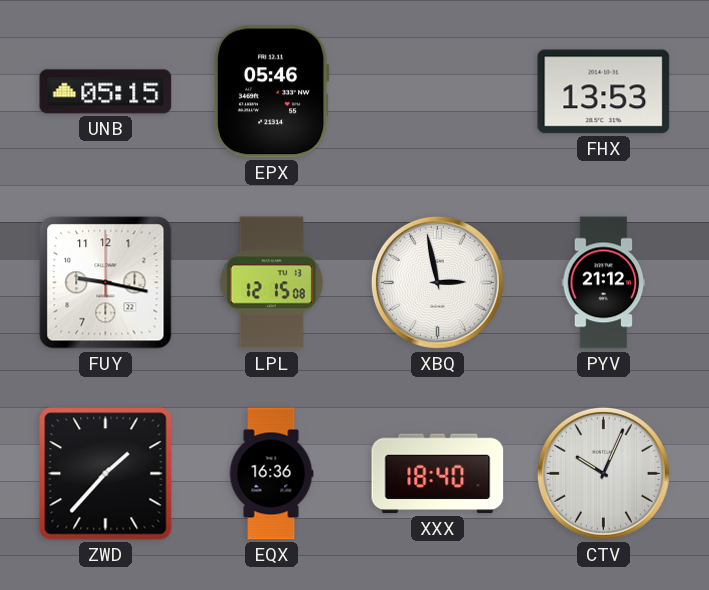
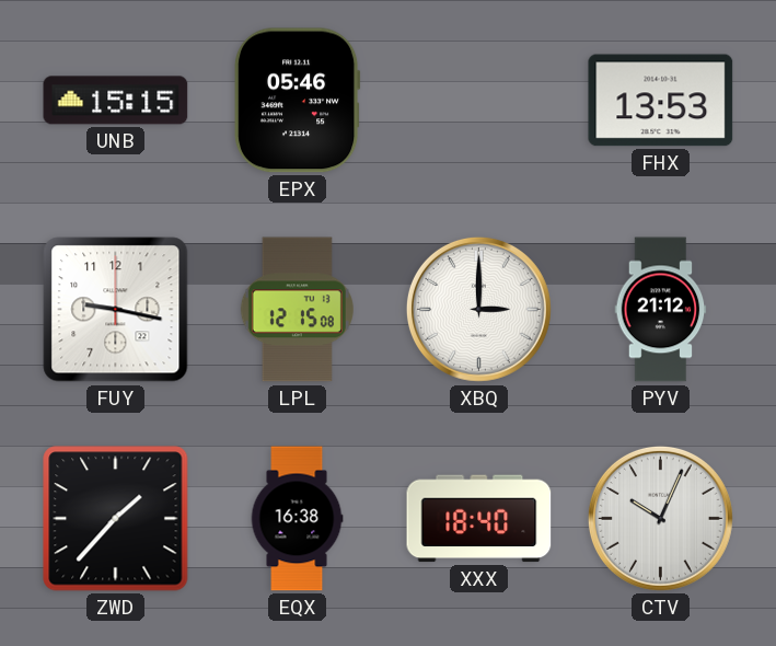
UNB: 05:15 -> 15:15 (116, 101)
XBQ: 2:58 -> 3:00 (478, 309)
EQX: 16:36 -> 16:38 (297, 519)
